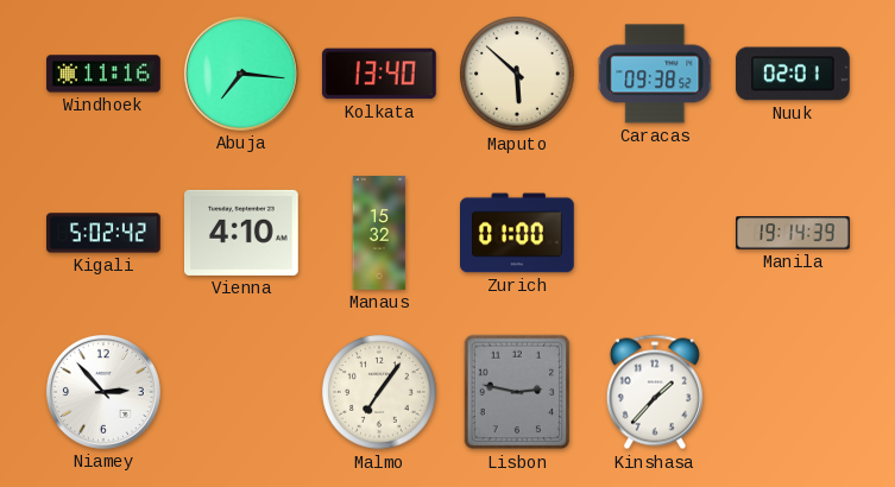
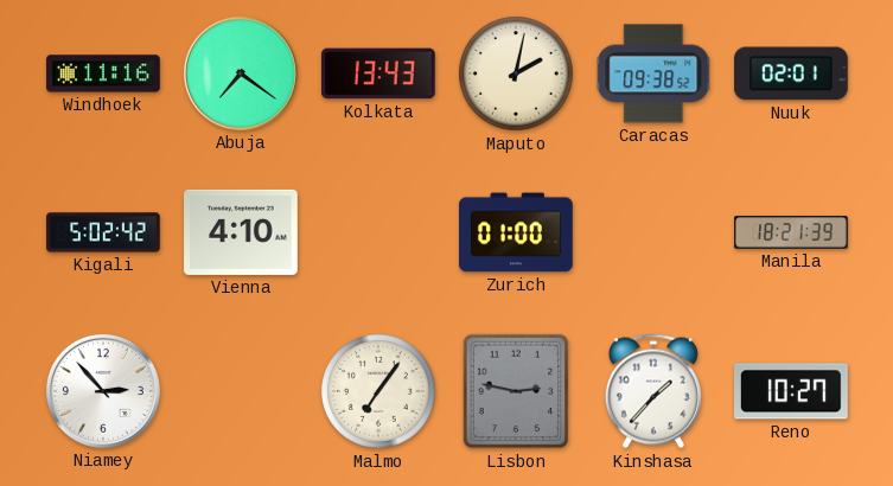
Abuja: 7:16 -> 7:21 (241, 73)
Kolkata: 13:40 -> 13:43 (378, 73)
Maputo: 5:52 -> 2:02 (516, 73)
Manaus: 15:32 -> none (379, 233)
Manila: 19:14 -> 18:21 (791, 232)
Reno: none -> 10:27 (792, 391)
